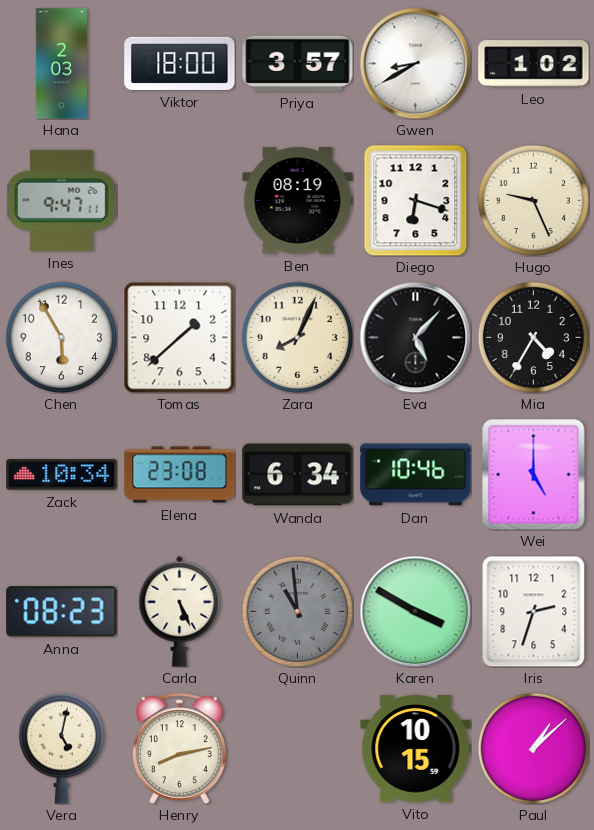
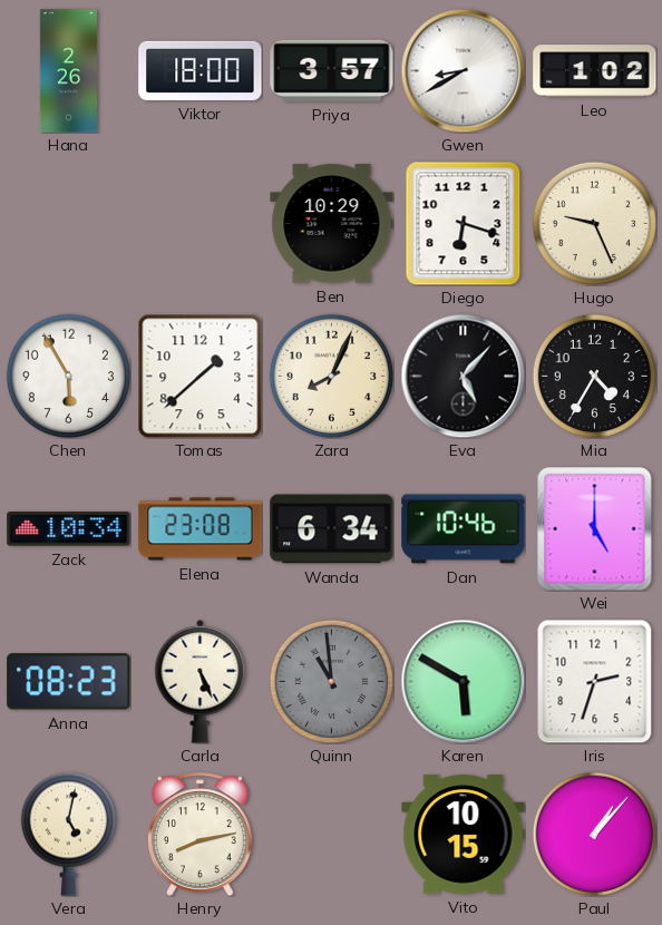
Hana: 2:03 -> 2:26 (68, 71)
Ines: 9:47 -> none (61, 200)
Ben: 08:19 -> 10:29 (332, 224)
Karen: 3:50 -> 5:50 (463, 681)
Paul: 1:08 -> 1:07 (594, 834)
